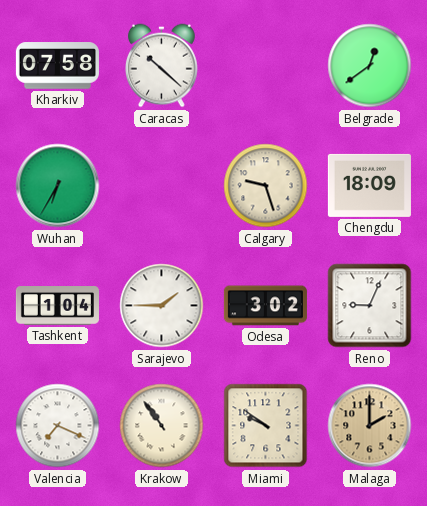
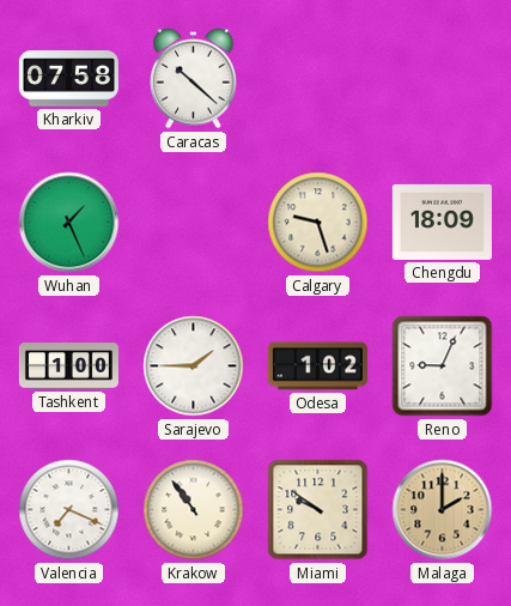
Belgrade: 12:39 -> none (370, 66)
Wuhan: 6:35 -> 1:26 (69, 223)
Tashkent: 1:04 -> 1:00 (68, 366)
Odesa: 3:02 -> 1:02 (317, 366)
